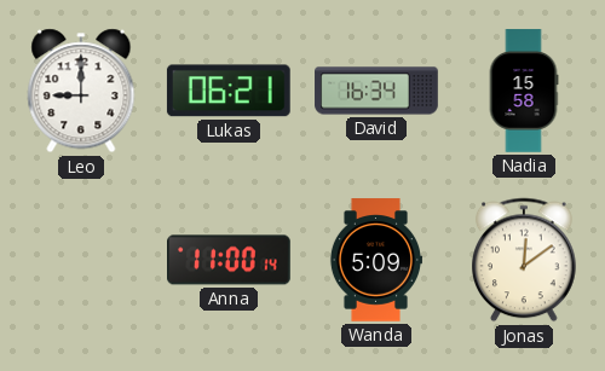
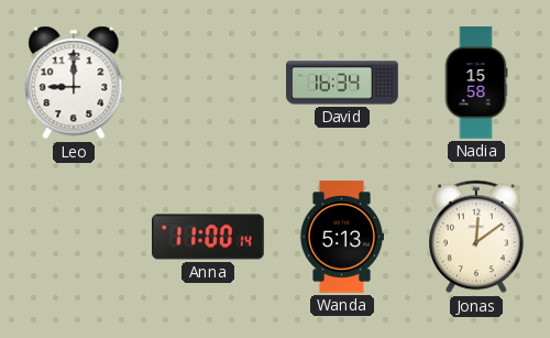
Lukas: 06:21 -> none (229, 91)
Wanda: 5:09 -> 5:13 (341, 237)
